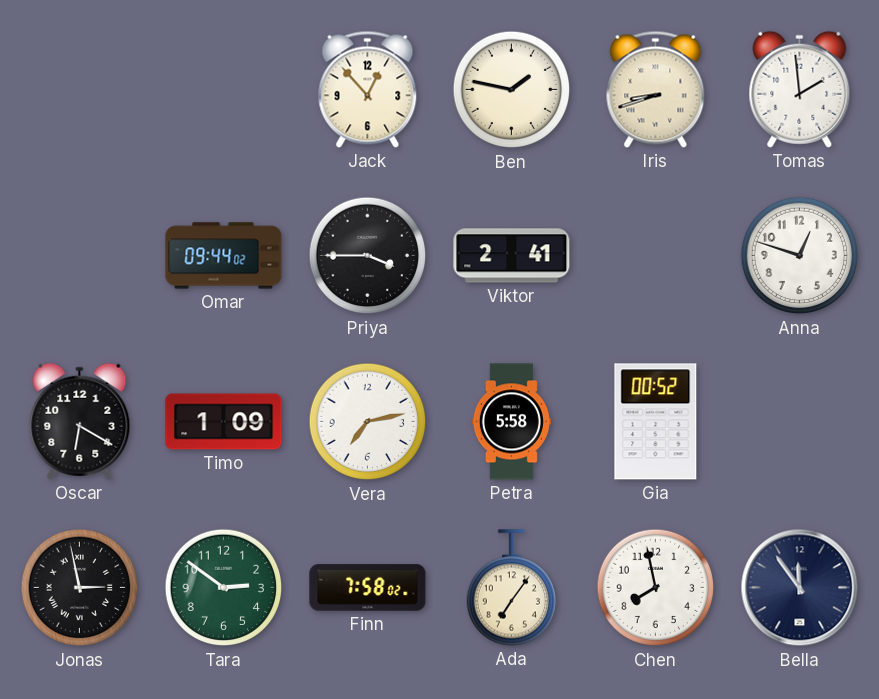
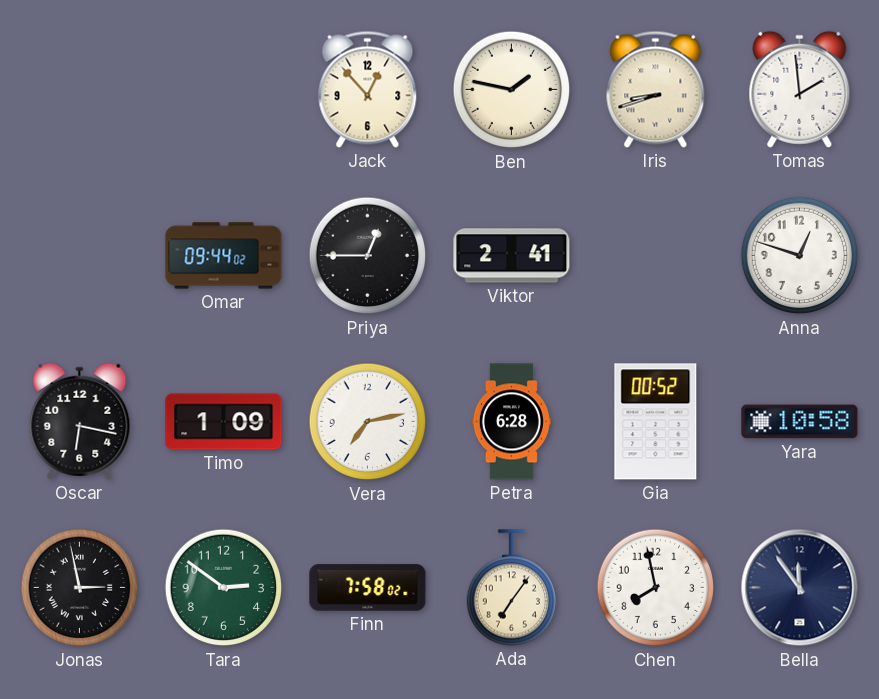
Priya: 3:45 -> 12:45 (368, 256)
Oscar: 6:20 -> 6:17 (80, 421)
Petra: 5:58 -> 6:28 (511, 422)
Yara: none -> 10:58 (800, 422)
